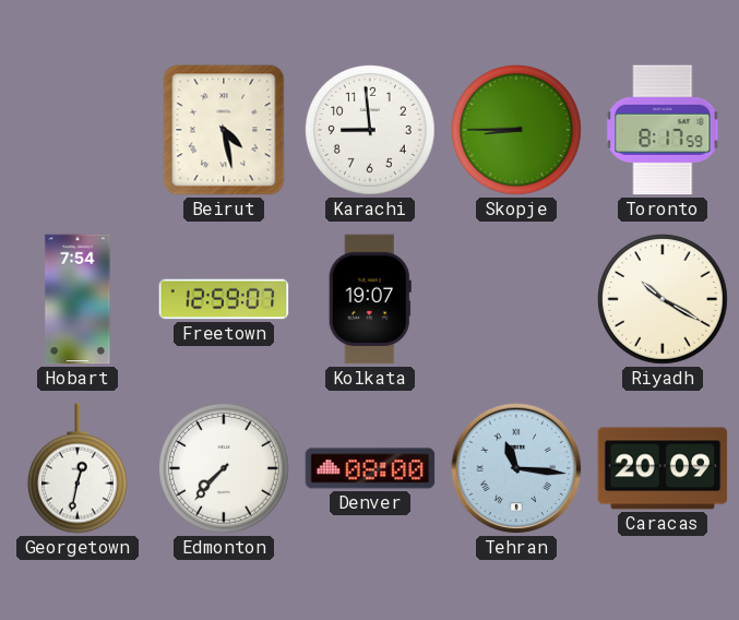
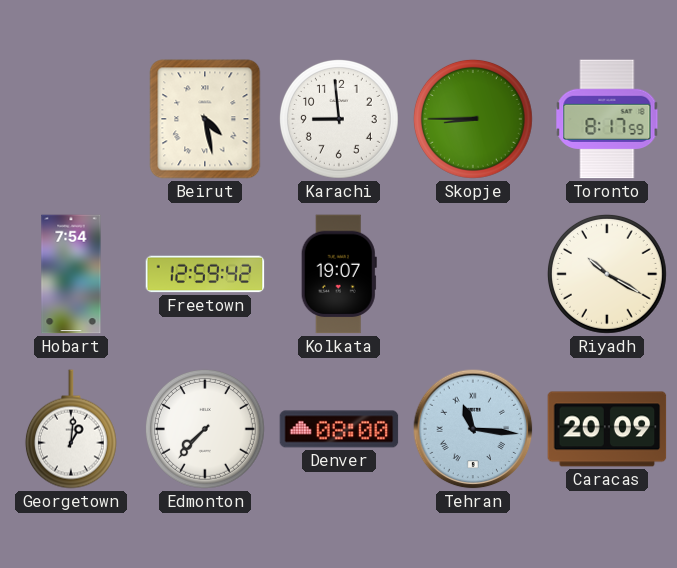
Freetown: 12:59:07 -> 12:59:42 (205, 274)
Georgetown: 12:32 -> 1:01 (71, 429)
